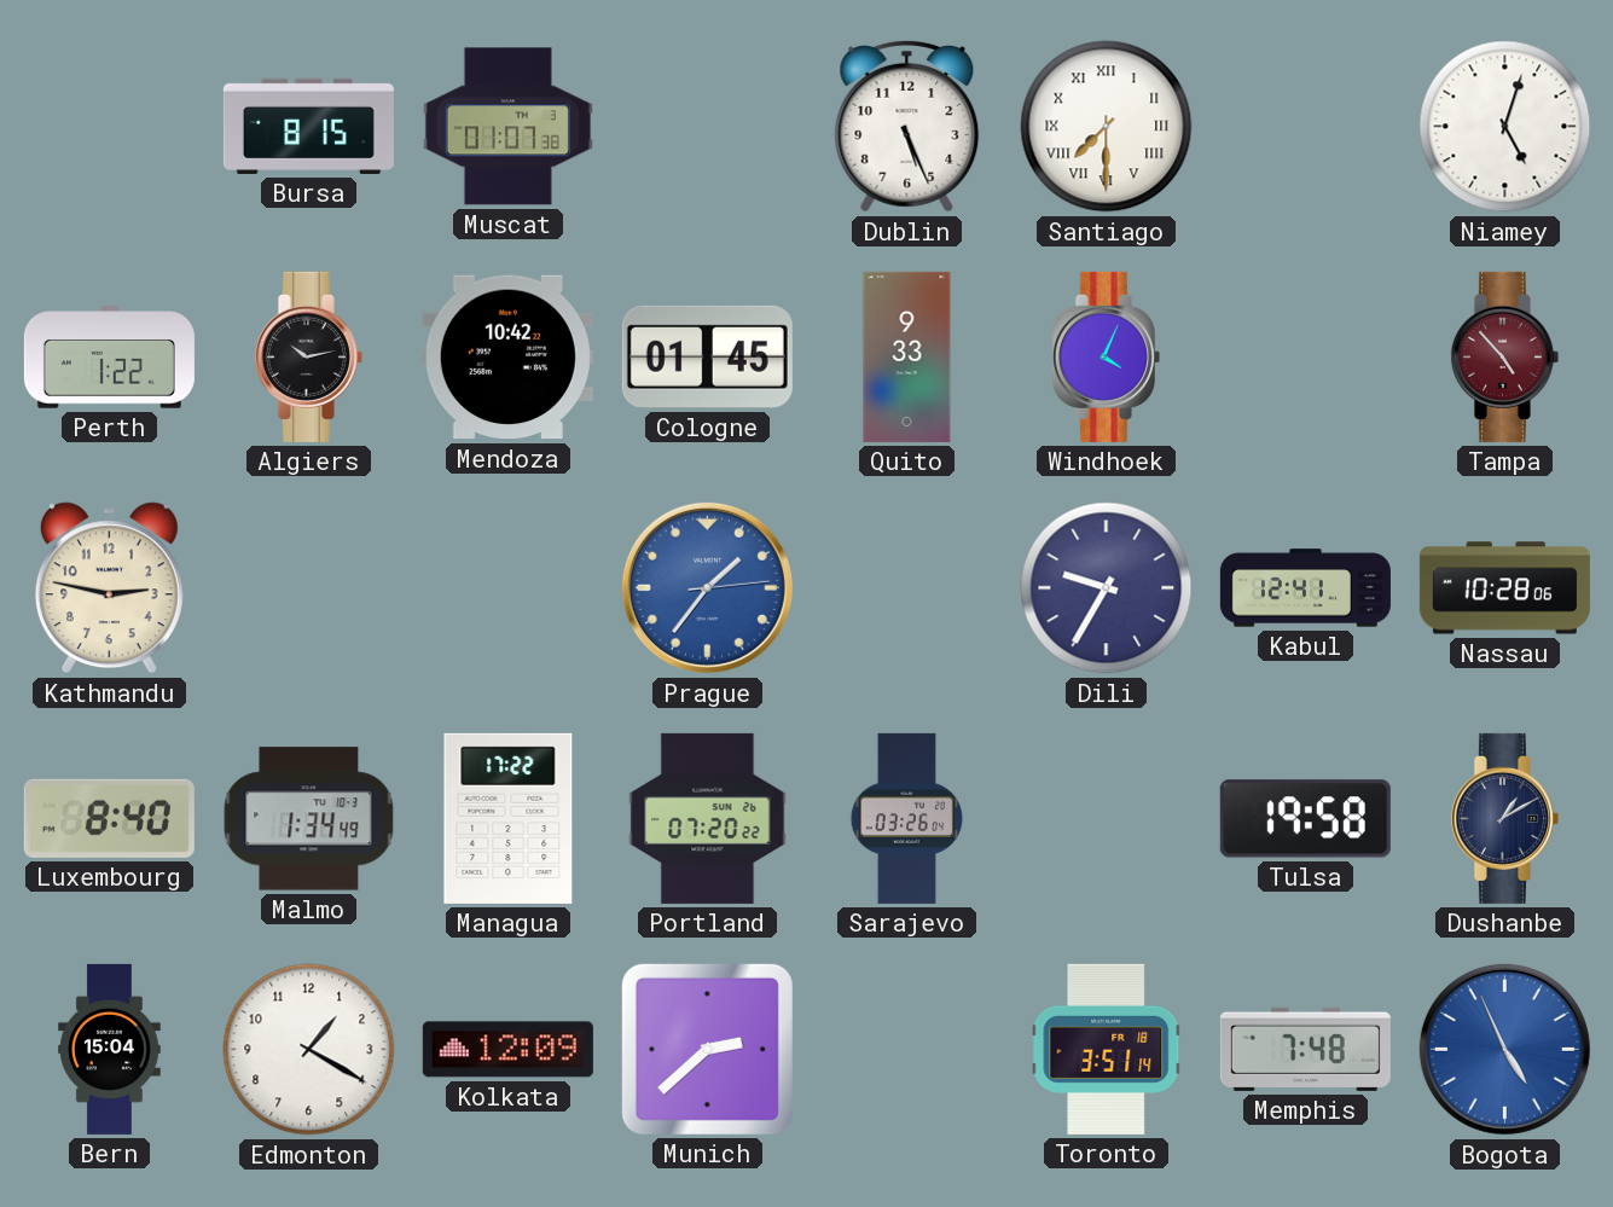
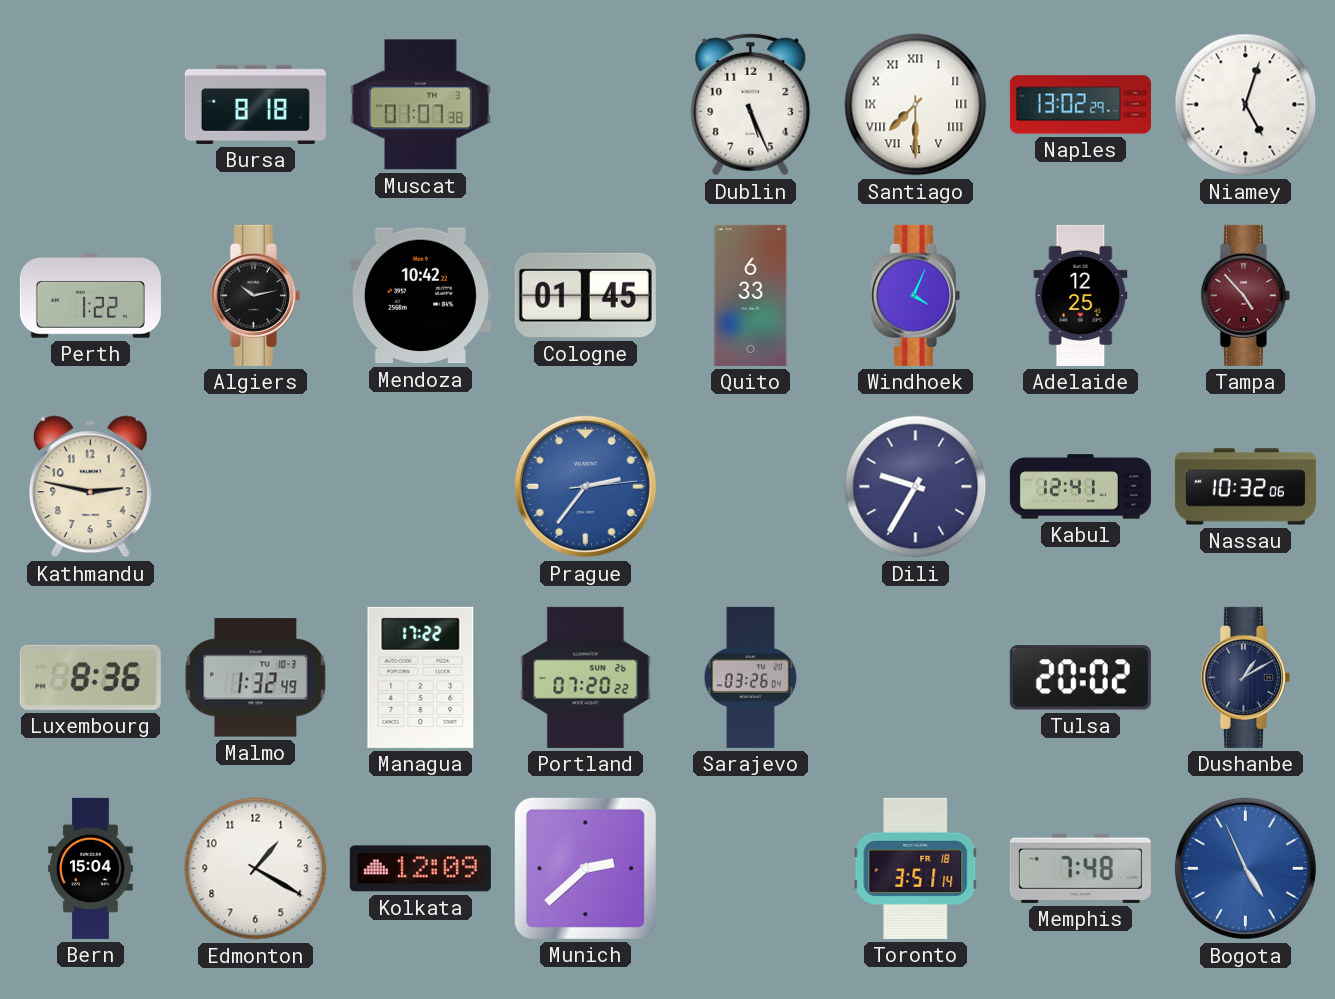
Bursa: 8:15 -> 8:18 (255, 104)
Naples: none -> 13:02 (1080, 105)
Quito: 9:33 -> 6:33 (751, 295)
Adelaide: none -> 12:25 (1081, 295)
Prague: 1:36 -> 2:36 (585, 486)
Nassau: 10:28 -> 10:32 (1245, 487)
Luxembourg: 8:40 -> 8:36 (90, 677)
Malmo: 1:34 -> 1:32 (256, 678)
Tulsa: 19:58 -> 20:02 (1080, 678)
